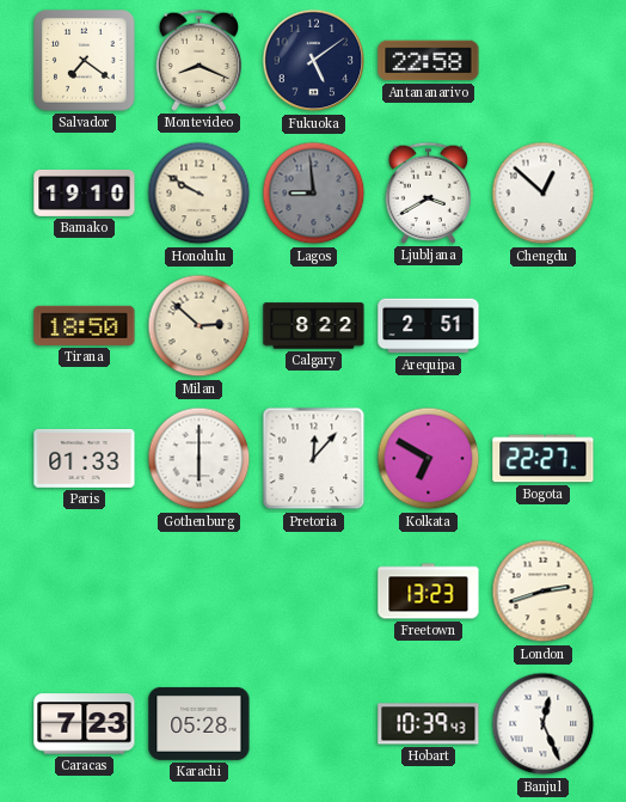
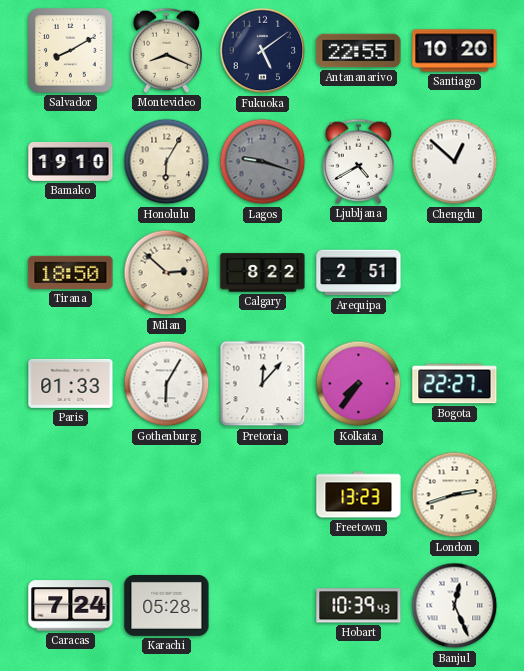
Salvador: 7:21 -> 8:10 (71, 51)
Antananarivo: 22:58 -> 22:55 (359, 51)
Santiago: none -> 10:20 (455, 51)
Honolulu: 9:50 -> 6:05 (167, 162)
Lagos: 8:59 -> 9:18 (263, 162)
Ljubljana: 3:40 -> 4:40 (358, 161)
Gothenburg: 6:00 -> 6:05 (167, 384)
Kolkata: 6:50 -> 7:36 (359, 384)
Caracas: 7:23 -> 7:24 (71, 606)
